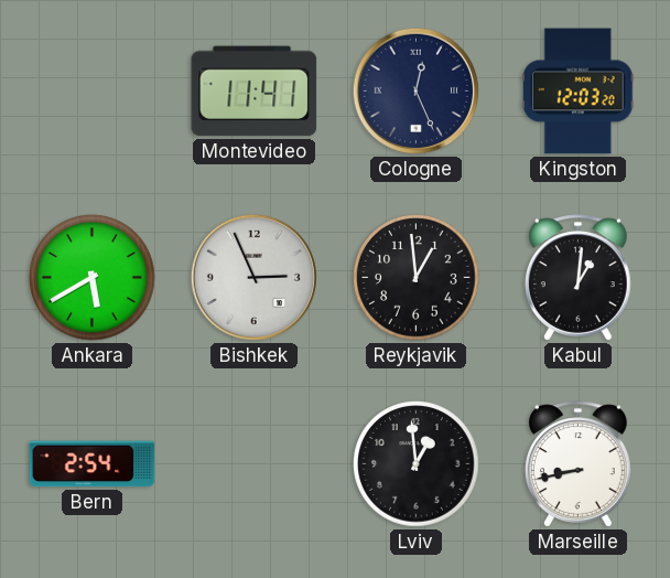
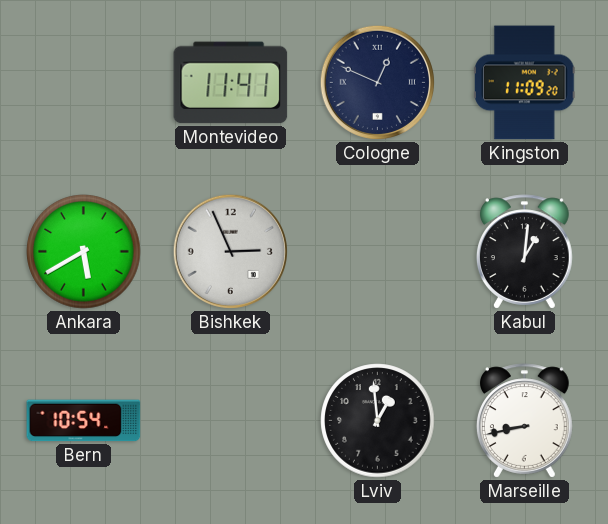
Cologne: 12:26 -> 12:49 (377, 82)
Kingston: 12:03 -> 11:09 (524, 83)
Reykjavik: 12:59 -> none (417, 278)
Bern: 2:54 -> 10:54 (84, 421)
